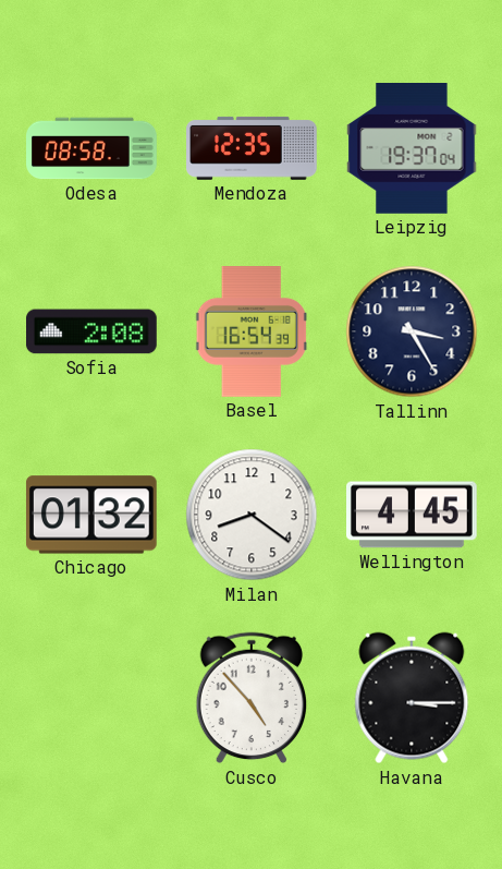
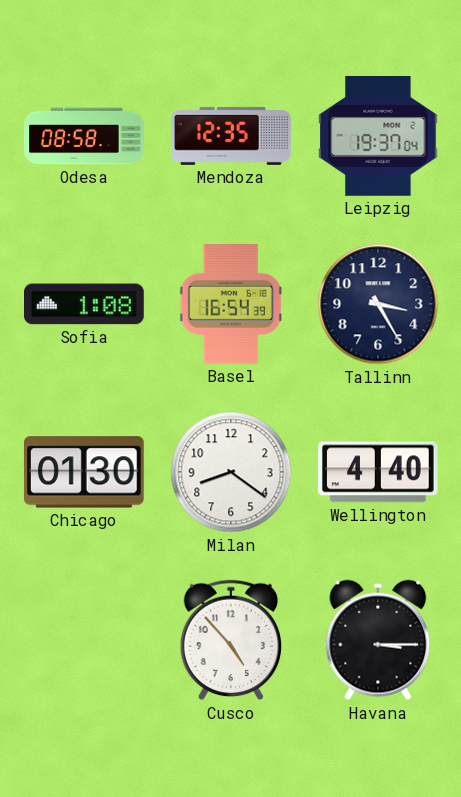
Sofia: 2:08 -> 1:08 (84, 304)
Chicago: 01:32 -> 01:30 (84, 472)
Wellington: 4:45 -> 4:40 (379, 472)
